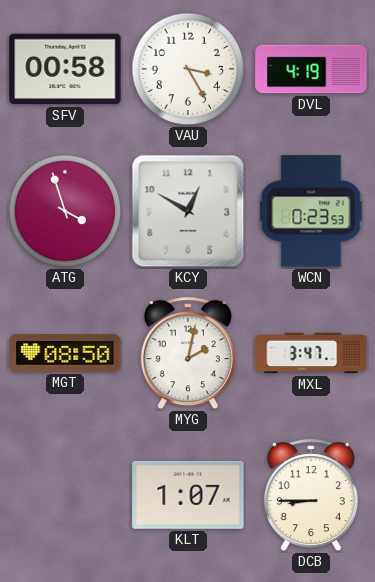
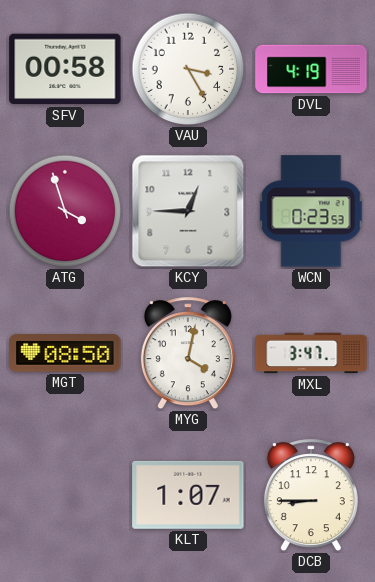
KCY: 12:50 -> 12:45 (188, 211)
MYG: 2:02 -> 4:02 (188, 354)
